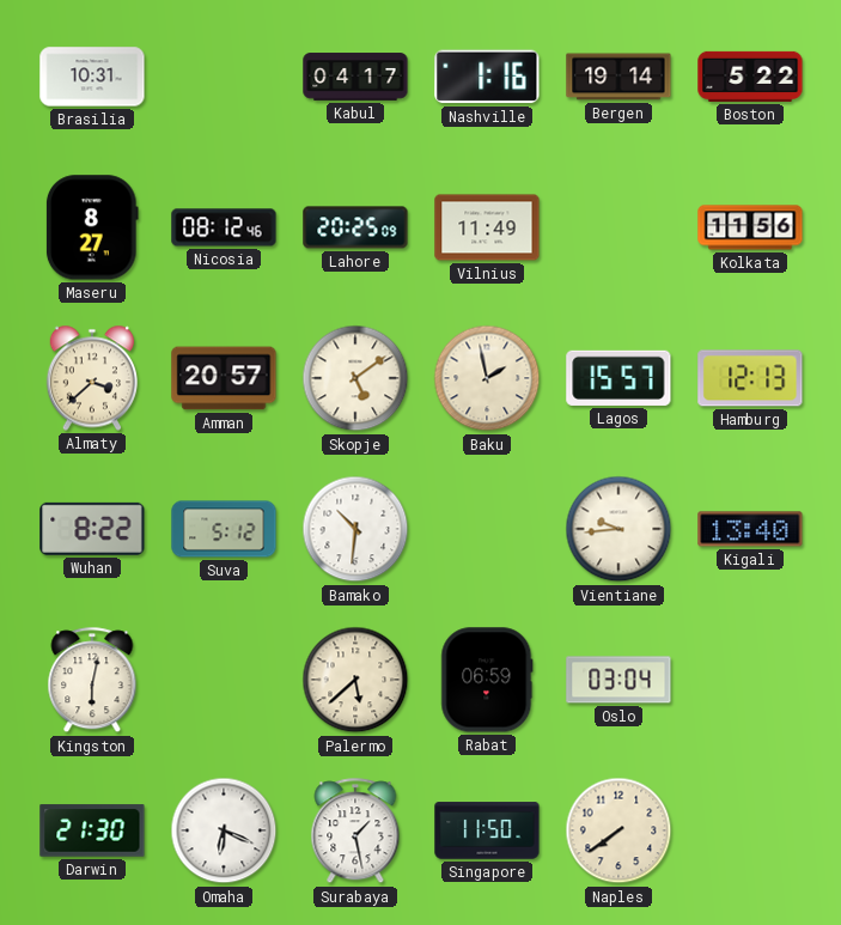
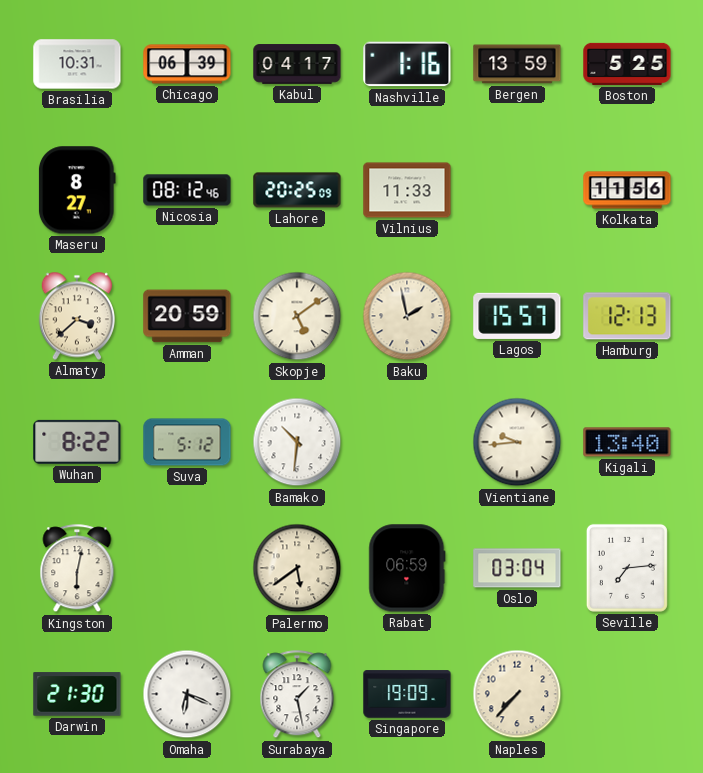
Chicago: none -> 06:39 (187, 64)
Bergen: 19:14 -> 13:59 (517, 64)
Boston: 5:22 -> 5:25 (627, 64)
Vilnius: 11:49 -> 11:33 (407, 190)
Amman: 20:57 -> 20:59 (187, 316)
Palermo: 5:38 -> 5:39 (297, 568)
Seville: none -> 7:14 (627, 568)
Singapore: 11:50 -> 19:09 (407, 694)
Naples: 7:39 -> 7:37 (517, 694)
